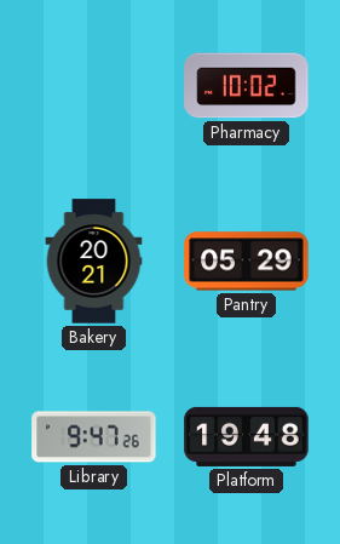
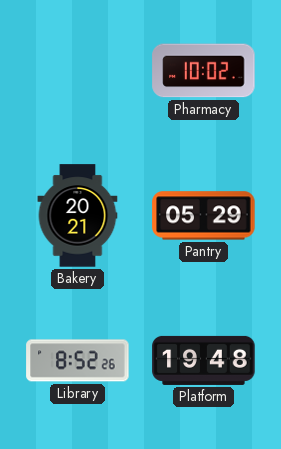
Library: 9:47 -> 8:52 (78, 361)
